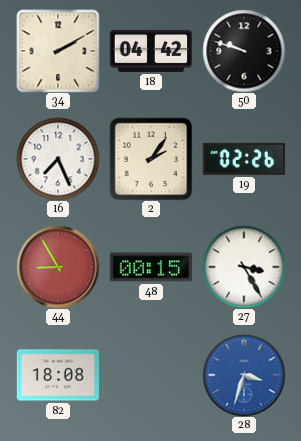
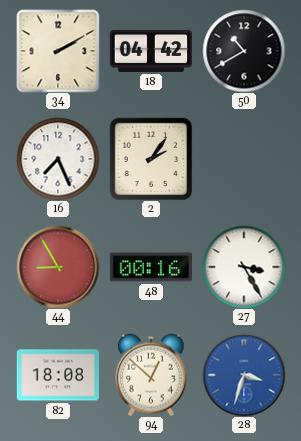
50: 9:48 -> 10:40 (244, 51)
19: 02:26 -> none (243, 159)
48: 00:15 -> 00:16 (150, 267)
94: none -> 12:52 (151, 375)
